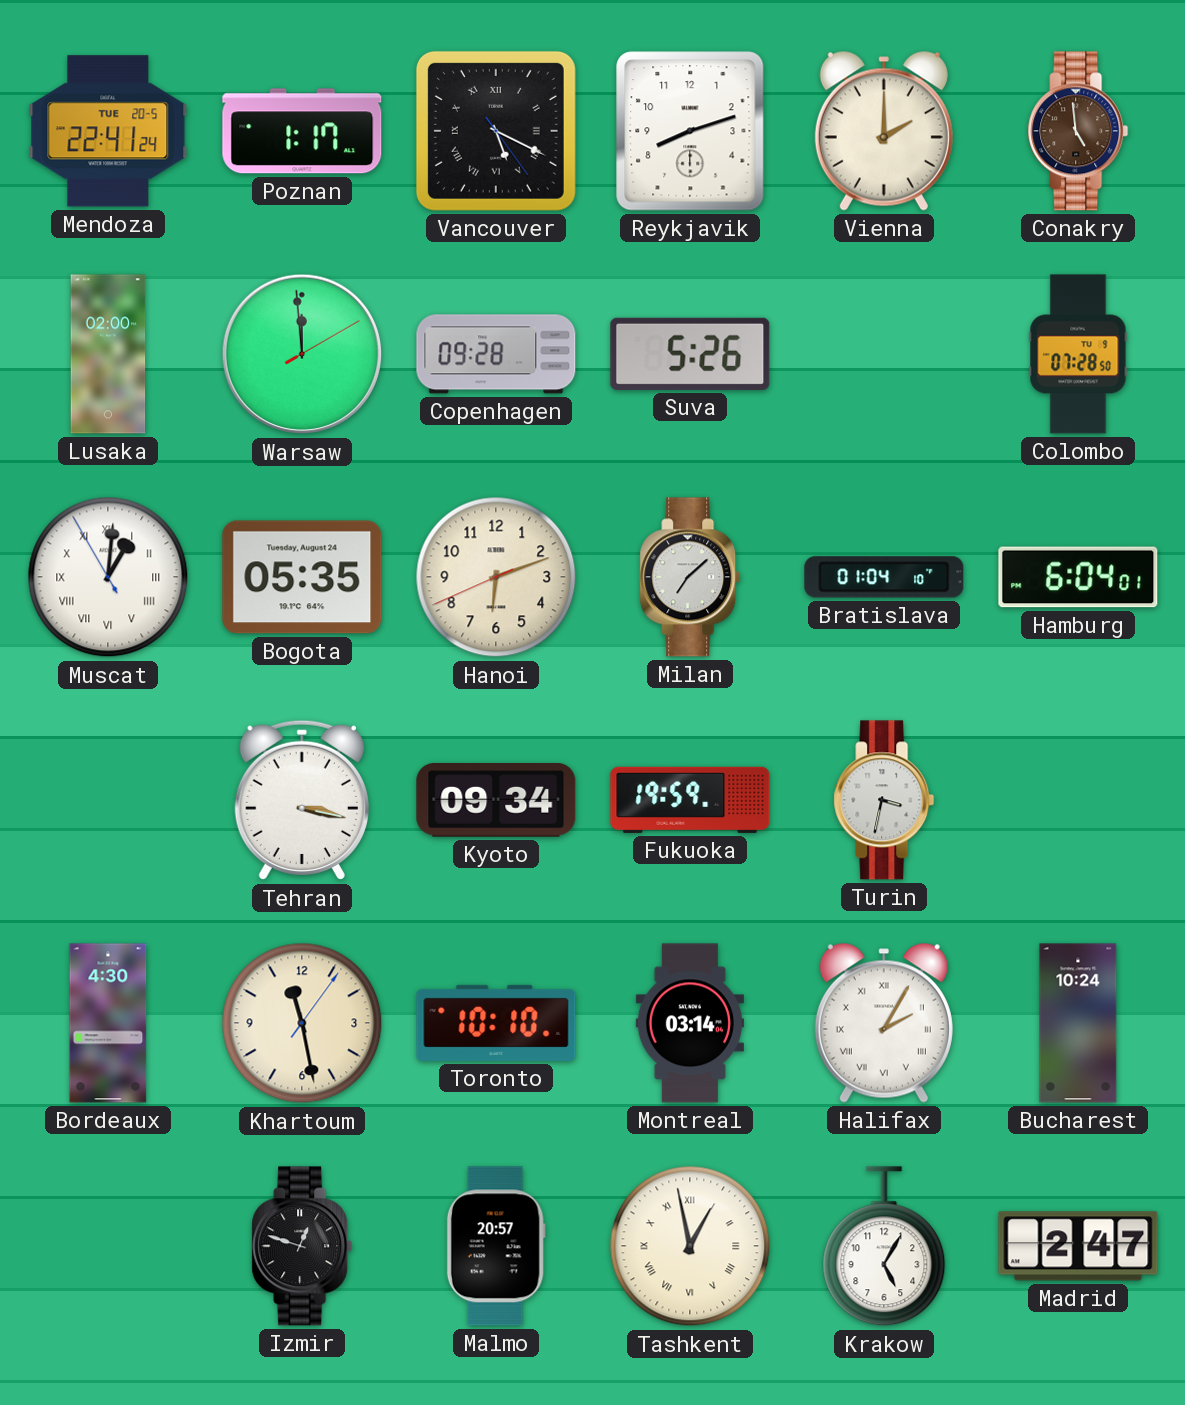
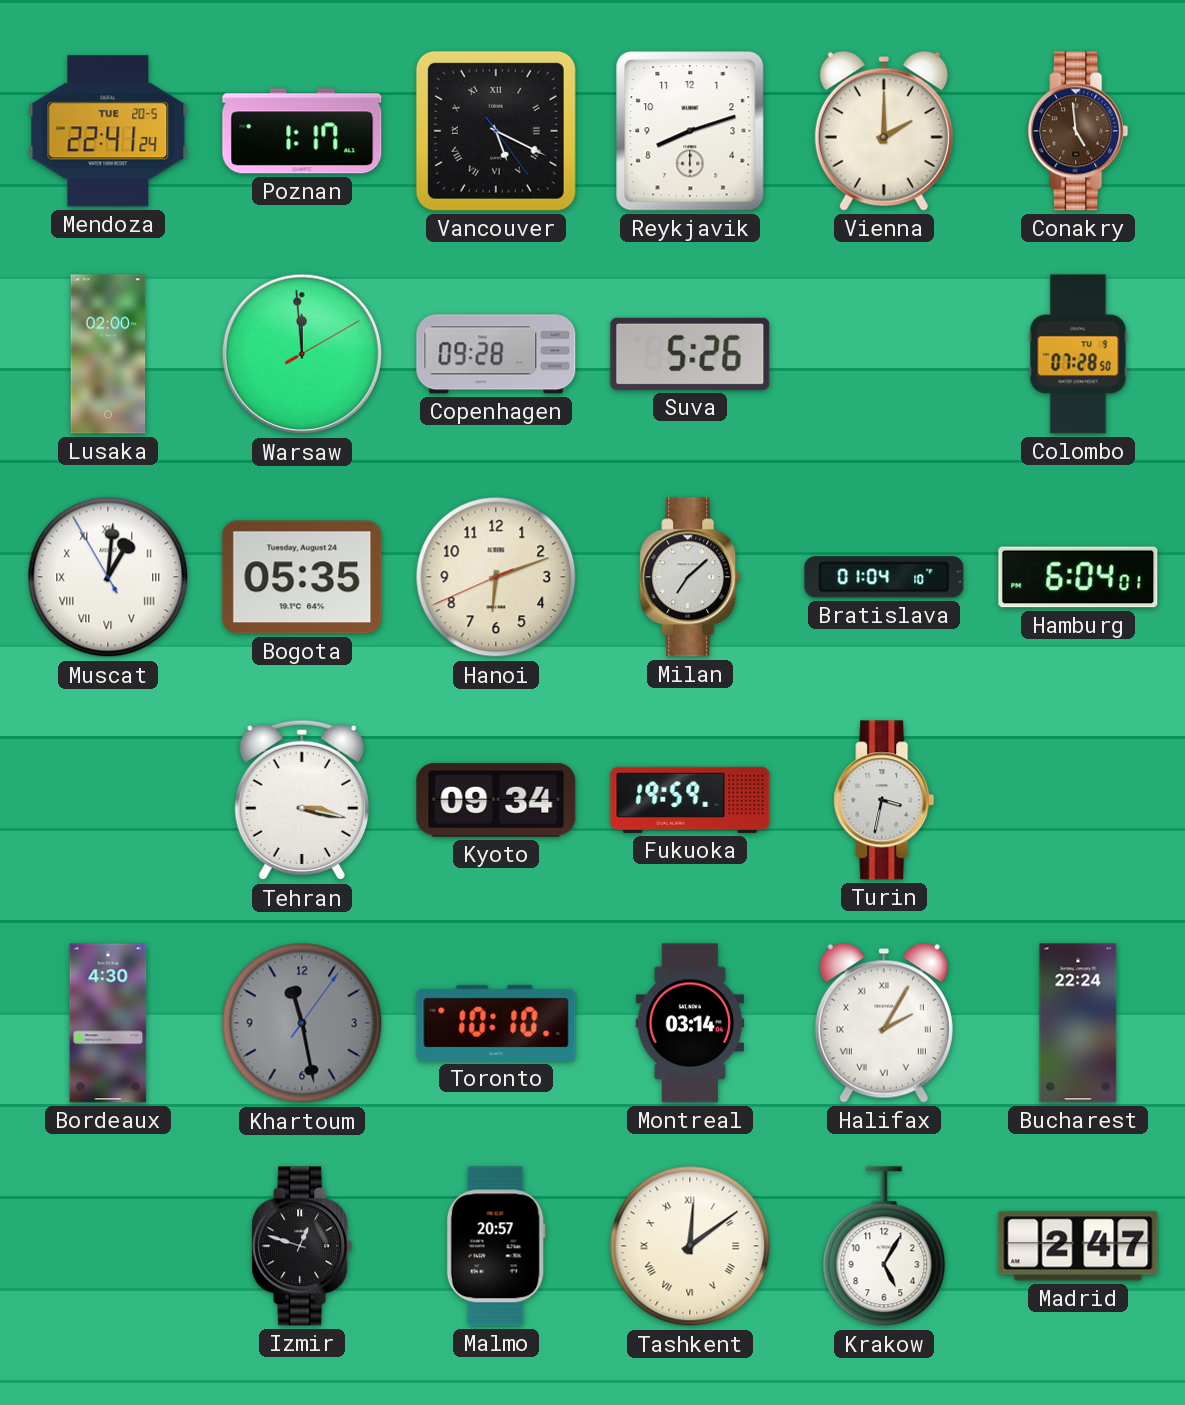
Khartoum dial: cream -> grey (302, 1023)
Bucharest: 10:24 -> 22:24 (1078, 1023)
Tashkent: 12:58 -> 12:09 (690, 1246)
